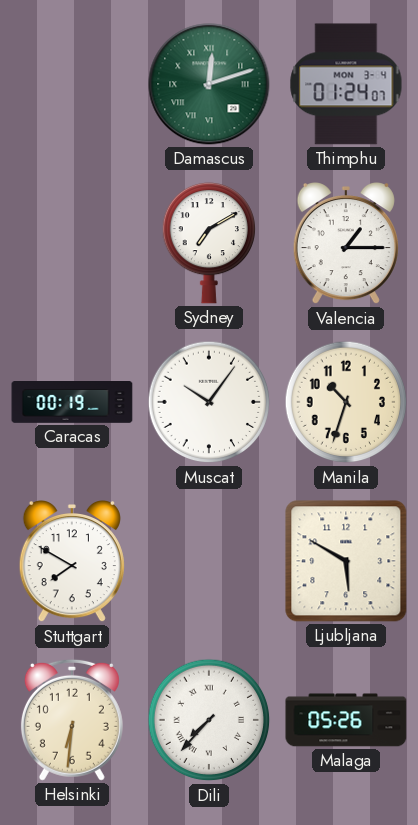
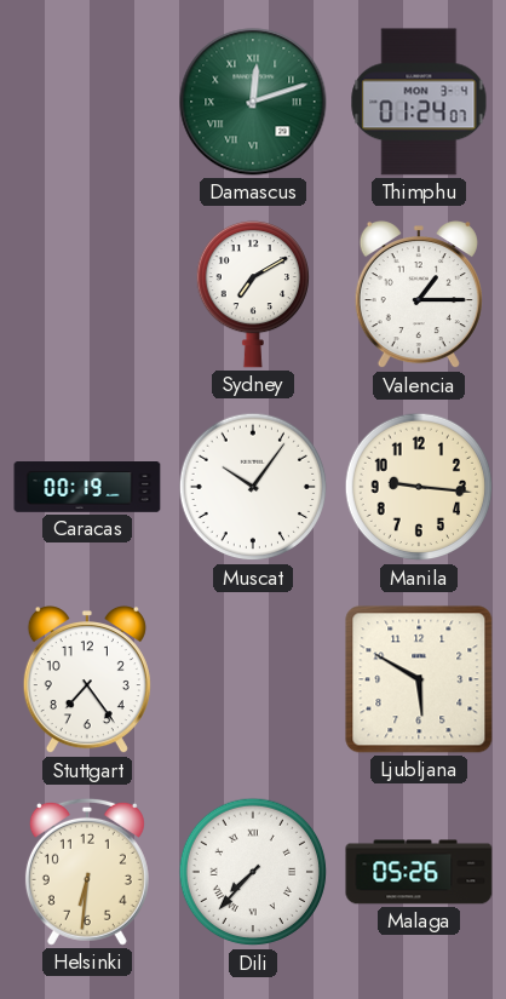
Manila: 10:33 -> 9:16 (419, 487)
Stuttgart: 7:50 -> 7:24 (87, 681)
